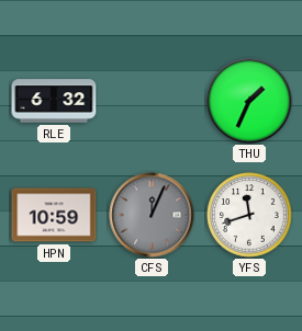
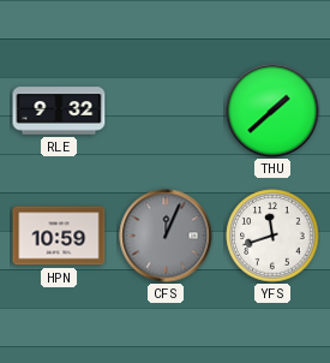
RLE: 6:32 -> 9:32 (59, 111)
THU: 1:34 -> 1:38 (272, 111)
